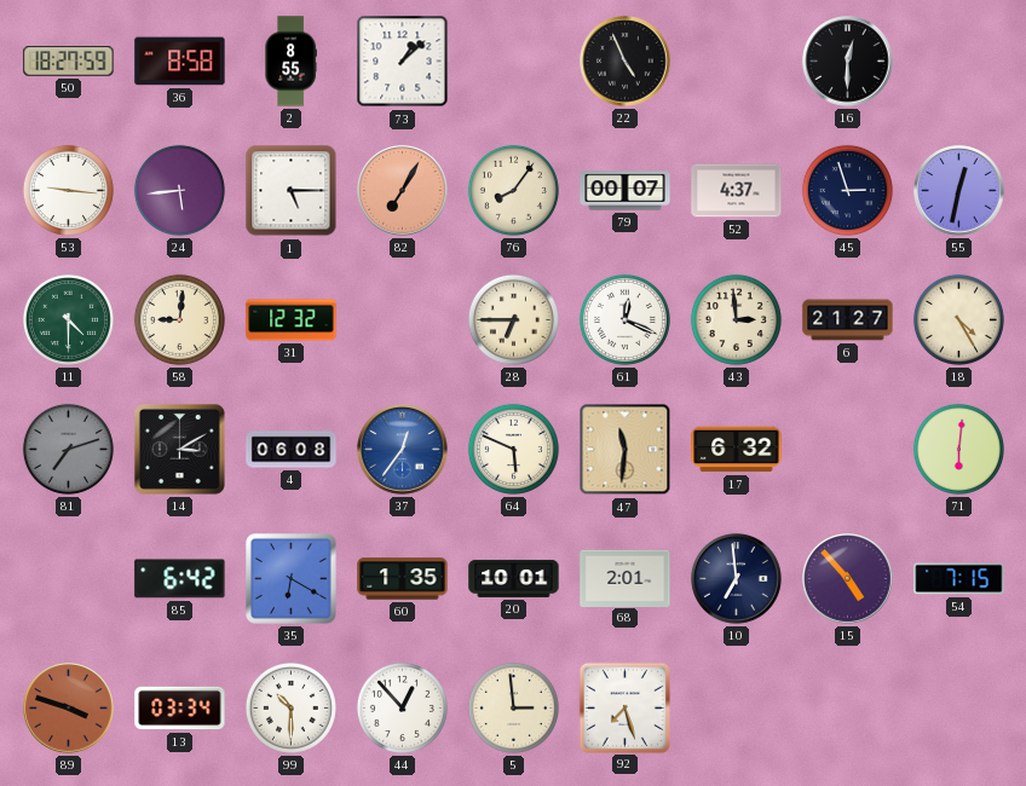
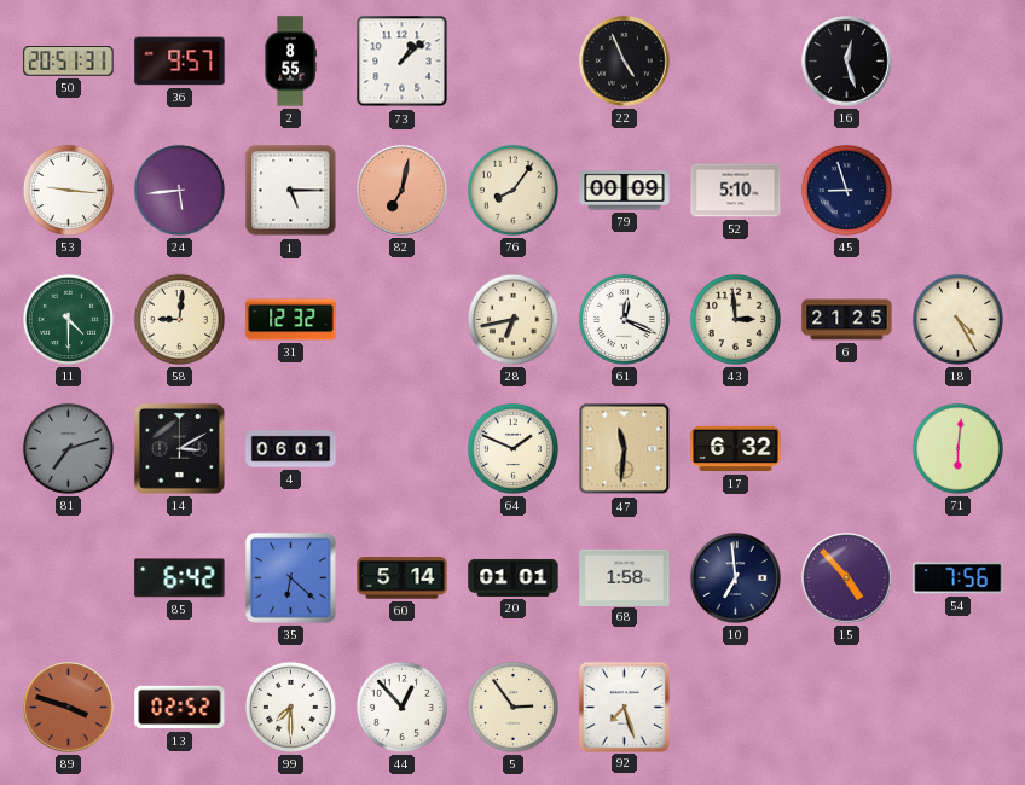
50: 18:27 -> 20:51 (69, 62)
36: 8:58 -> 9:57 (180, 62)
16: 12:30 -> 12:27 (847, 62)
82: 7:05 -> 7:02 (403, 191)
79: 00:07 -> 00:09 (625, 191)
52: 4:37 -> 5:10 (736, 191)
45: 2:57 -> 8:57 (846, 190)
55: 12:32 -> none (959, 191)
28: 6:45 -> 6:43 (512, 319)
6: 21:27 -> 21:25 (847, 320)
4: 06:08 -> 06:01 (291, 449)
37: 12:36 -> none (403, 450)
64: 5:49 -> 1:49 (512, 448)
35: 6:20 -> 6:22 (290, 577)
60: 1:35 -> 5:14 (403, 578)
20: 10:01 -> 01:01 (514, 577)
68: 2:01 -> 1:58 (625, 577)
54: 7:15 -> 7:56 (959, 578)
13: 03:34 -> 02:52 (180, 708)
99: 10:30 -> 7:30 (290, 706)
5: 2:59 -> 2:54 (512, 706)
